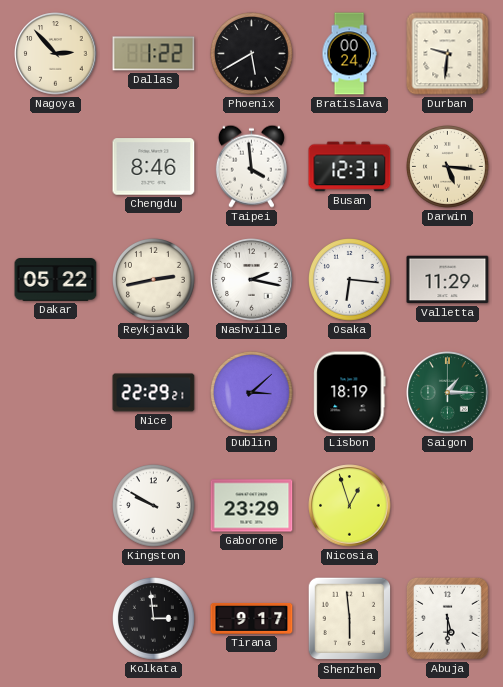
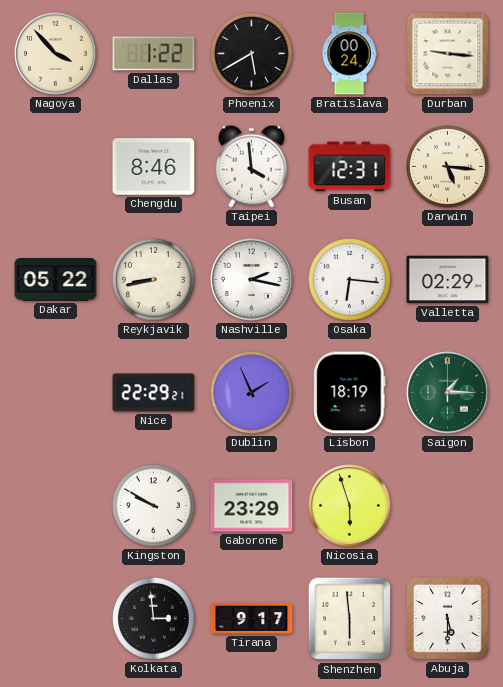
Nagoya: 2:53 -> 3:53 (56, 54)
Durban: 9:31 -> 9:16 (448, 54)
Reykjavik: 2:43 -> 8:43 (154, 280)
Valletta: 11:29 -> 02:29 (448, 280)
Dublin: 3:08 -> 1:56 (252, 393)
Nicosia: 12:57 -> 5:57 (350, 506)
